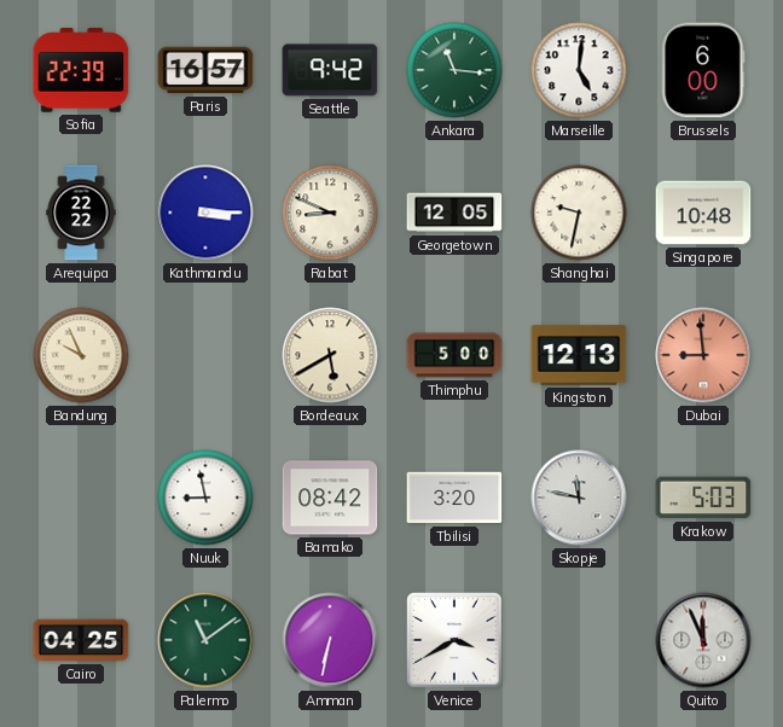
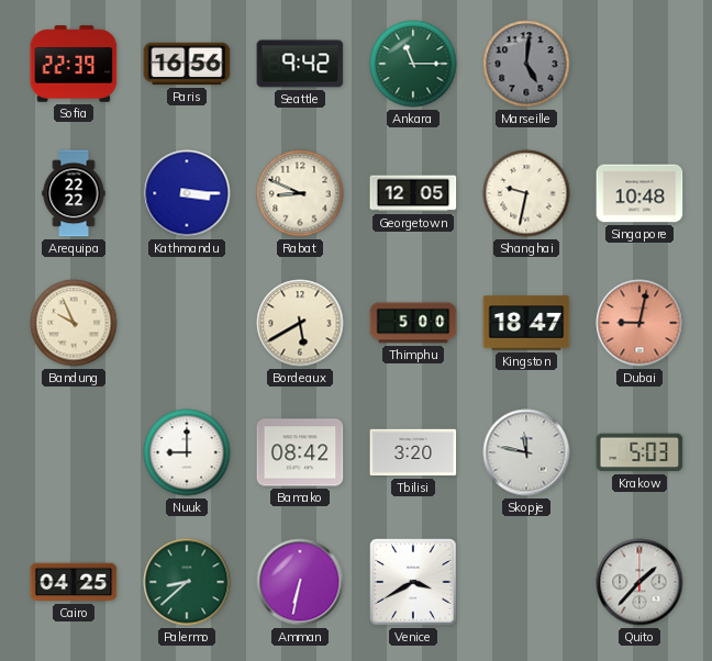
Paris: 16:57 -> 16:56 (187, 64)
Ankara: 11:16 -> 11:15 (413, 64)
Marseille dial: white -> grey (526, 64)
Brussels: 6:00 -> none (703, 70)
Kingston: 12:13 -> 18:47 (526, 323)
Dubai: 8:59 -> 9:02 (639, 323)
Nuuk: 8:58 -> 9:00 (187, 452)
Palermo: 11:09 -> 8:38 (187, 582)
Quito: 11:56 -> 1:37 (639, 582)
